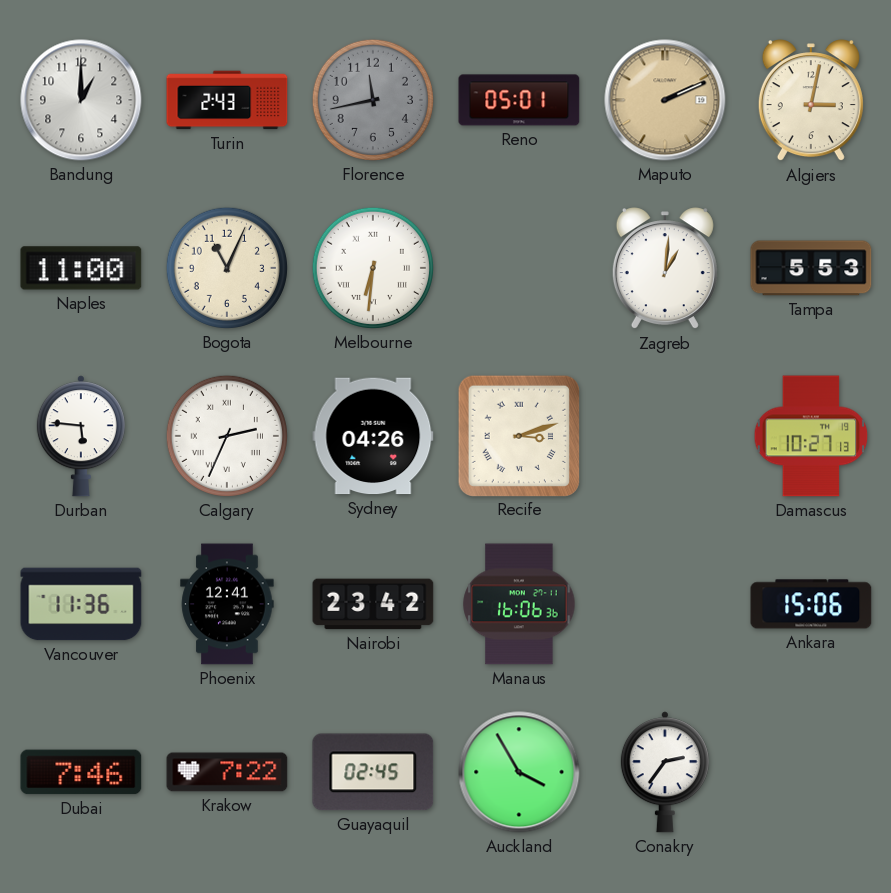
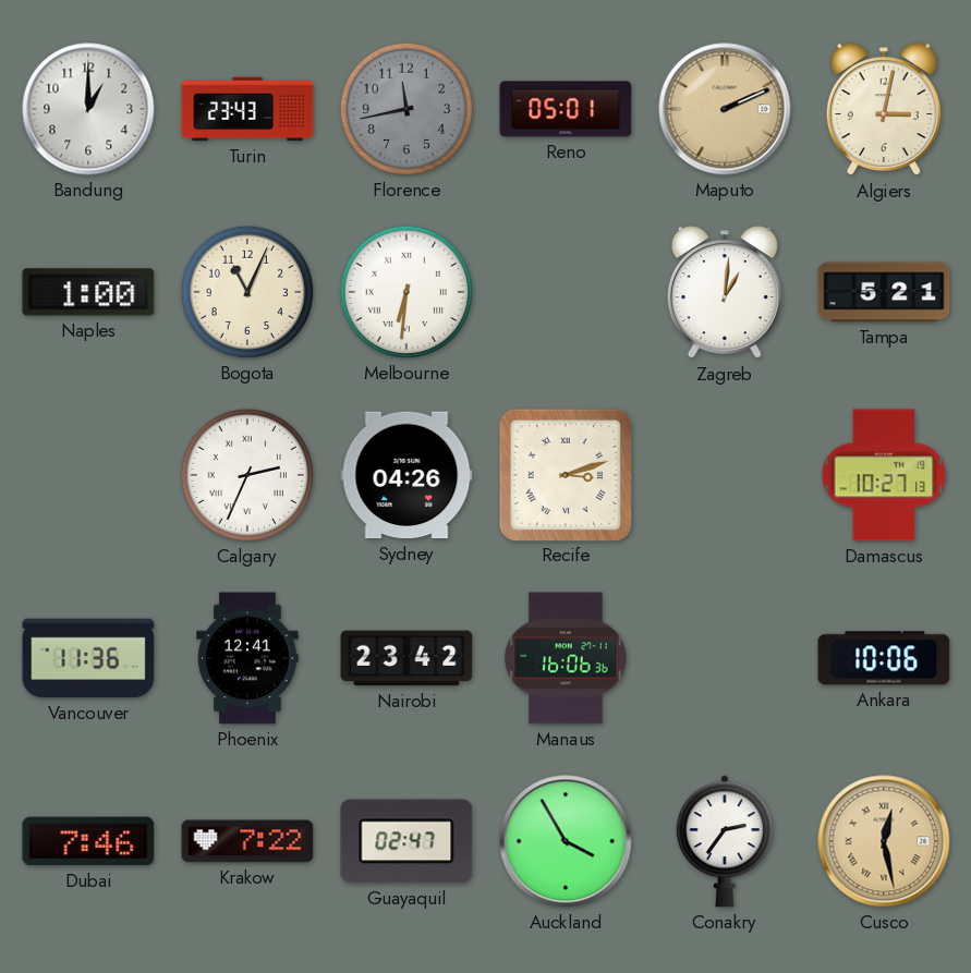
Turin: 2:43 -> 23:43 (247, 109)
Naples: 11:00 -> 1:00 (88, 292)
Tampa: 5:53 -> 5:21 (884, 292)
Durban: 5:46 -> none (81, 436)
Ankara: 15:06 -> 10:06 (884, 658)
Guayaquil: 02:45 -> 02:47 (406, 841)
Cusco: none -> 12:28 (884, 841)
